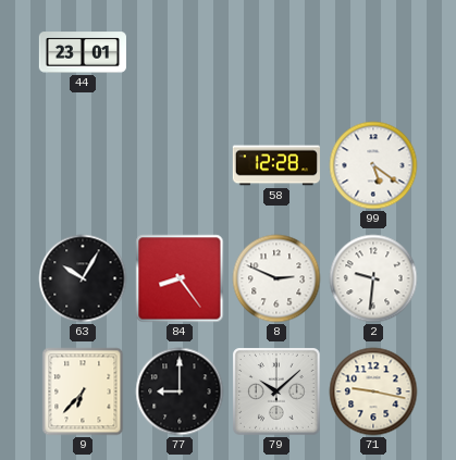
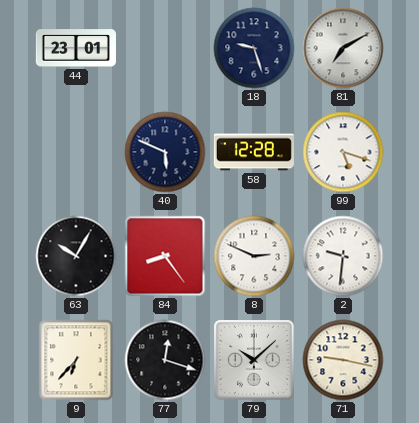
18: none -> 9:27 (254, 48)
81: none -> 7:10 (343, 48)
40: none -> 5:49 (165, 152)
99: 5:21 -> 5:18 (343, 152)
77: 9:00 -> 12:18 (165, 360)
